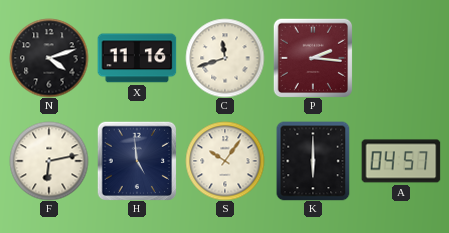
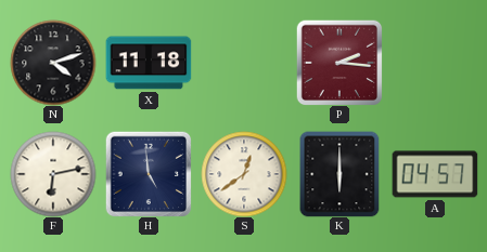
X: 11:16 -> 11:18 (149, 63)
C: 11:42 -> none (225, 58)
S: 10:06 -> 12:39 (244, 174)
